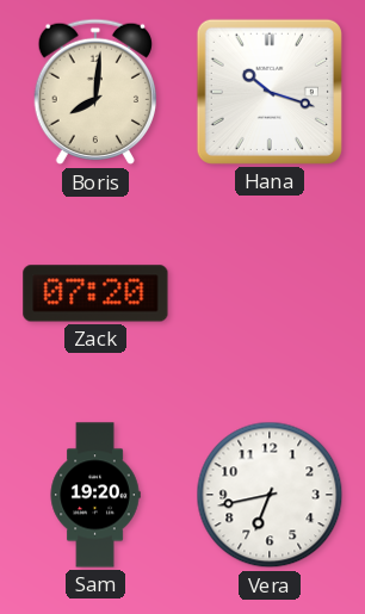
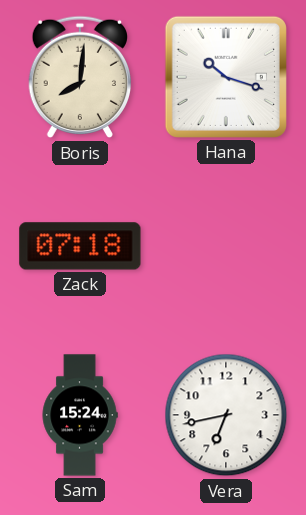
Zack: 07:20 -> 07:18 (80, 246)
Sam: 19:20 -> 15:24 (80, 415)
